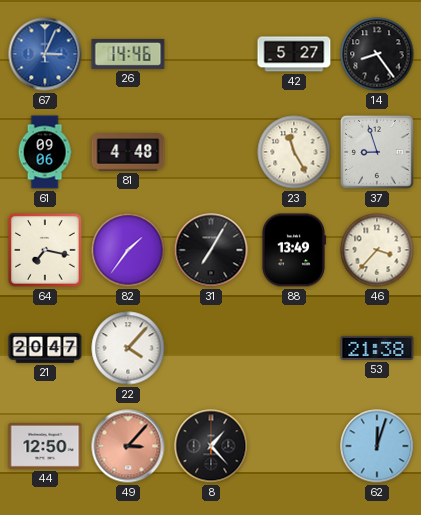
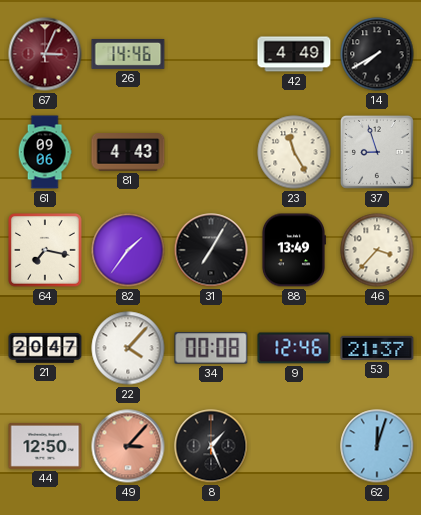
67 dial: blue -> burgundy (45, 54)
42: 5:27 -> 4:49 (294, 54)
14: 8:24 -> 7:40 (377, 54)
81: 4:48 -> 4:43 (128, 153)
34: none -> 00:08 (211, 348)
9: none -> 12:46 (294, 348)
53: 21:38 -> 21:37 (377, 348)
8: 1:23 -> 1:26 (211, 446)
